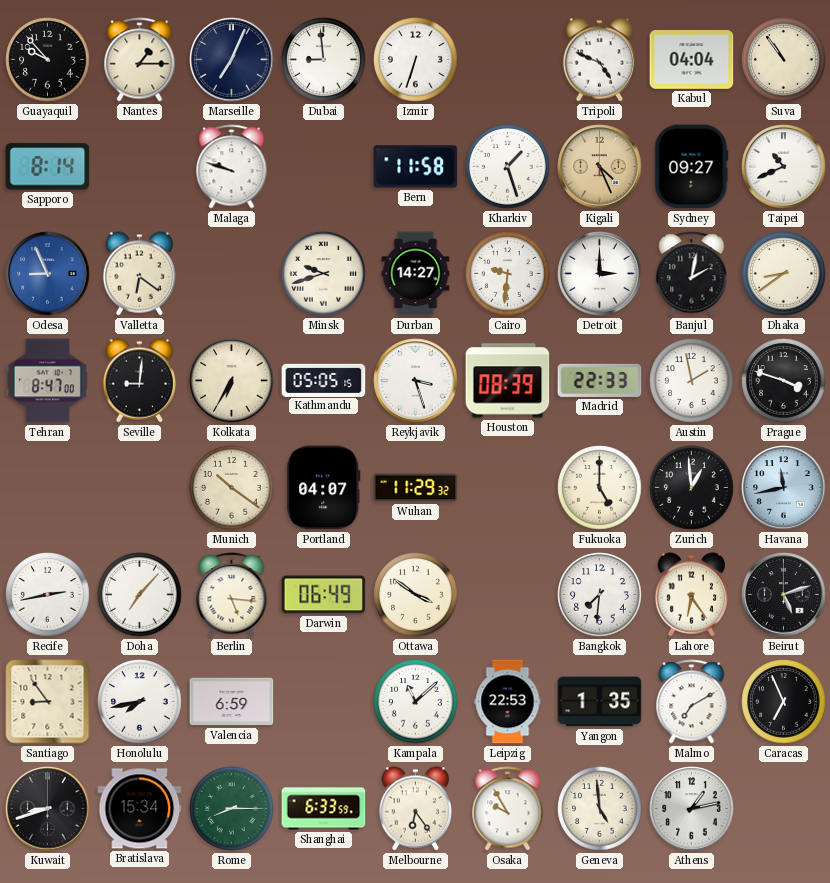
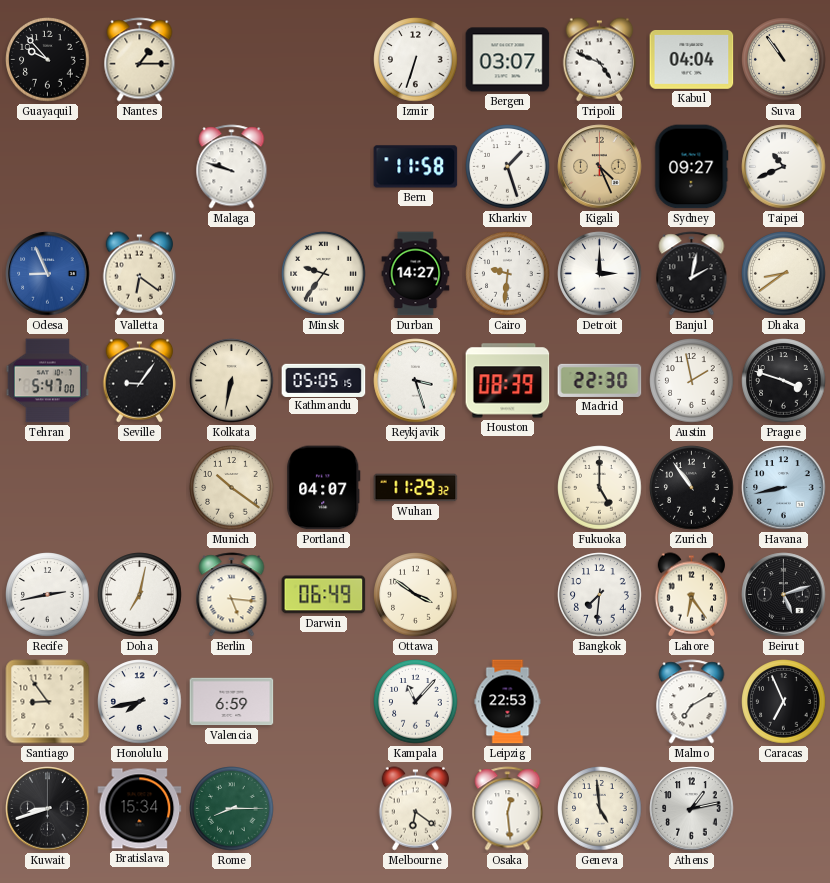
Marseille: 7:04 -> none (232, 60)
Dubai: 8:59 -> none (324, 60)
Bergen: none -> 03:07 (508, 60)
Sapporo: 8:14 -> none (48, 167)
Minsk: 9:42 -> 9:36 (324, 274)
Tehran: 8:47 -> 5:47 (47, 381)
Seville: 9:01 -> 9:06 (140, 381)
Kolkata: 6:35 -> 6:32 (232, 381)
Madrid: 22:33 -> 22:30 (600, 380)
Zurich: 12:59 -> 10:54 (692, 488)
Havana: 11:43 -> 8:43 (784, 488)
Doha: 7:07 -> 7:02 (140, 595)
Kampala: 11:08 -> 11:07 (416, 702)
Yangon: 1:35 -> none (600, 702)
Shanghai: 6:33 -> none (324, 809)
Melbourne: 6:24 -> 6:21 (416, 809)
Osaka: 9:55 -> 12:29 (508, 809)
